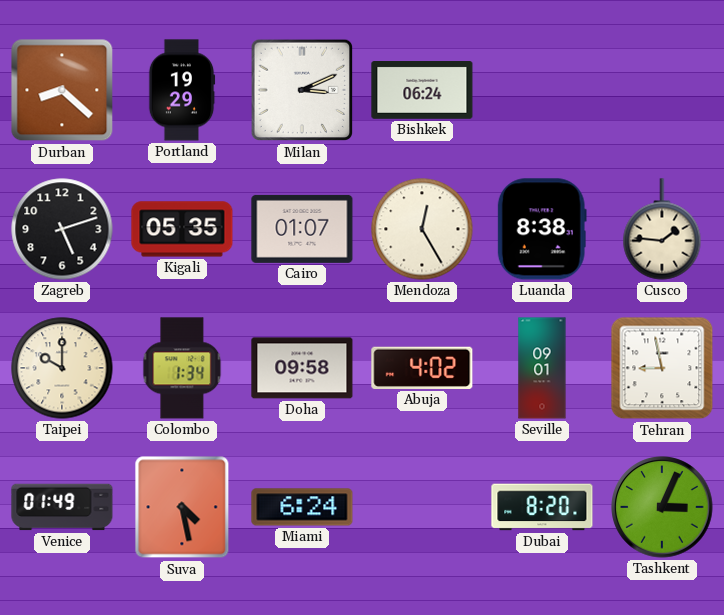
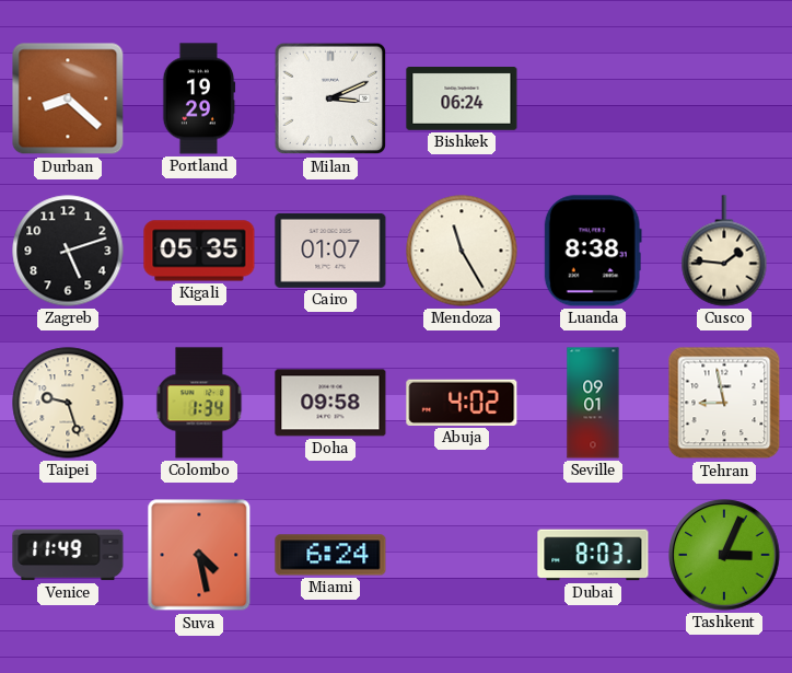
Mendoza: 12:25 -> 11:25 (462, 251)
Taipei: 10:00 -> 9:27 (68, 403)
Venice: 01:49 -> 11:49 (68, 555)
Dubai: 8:20 -> 8:03 (593, 555)
